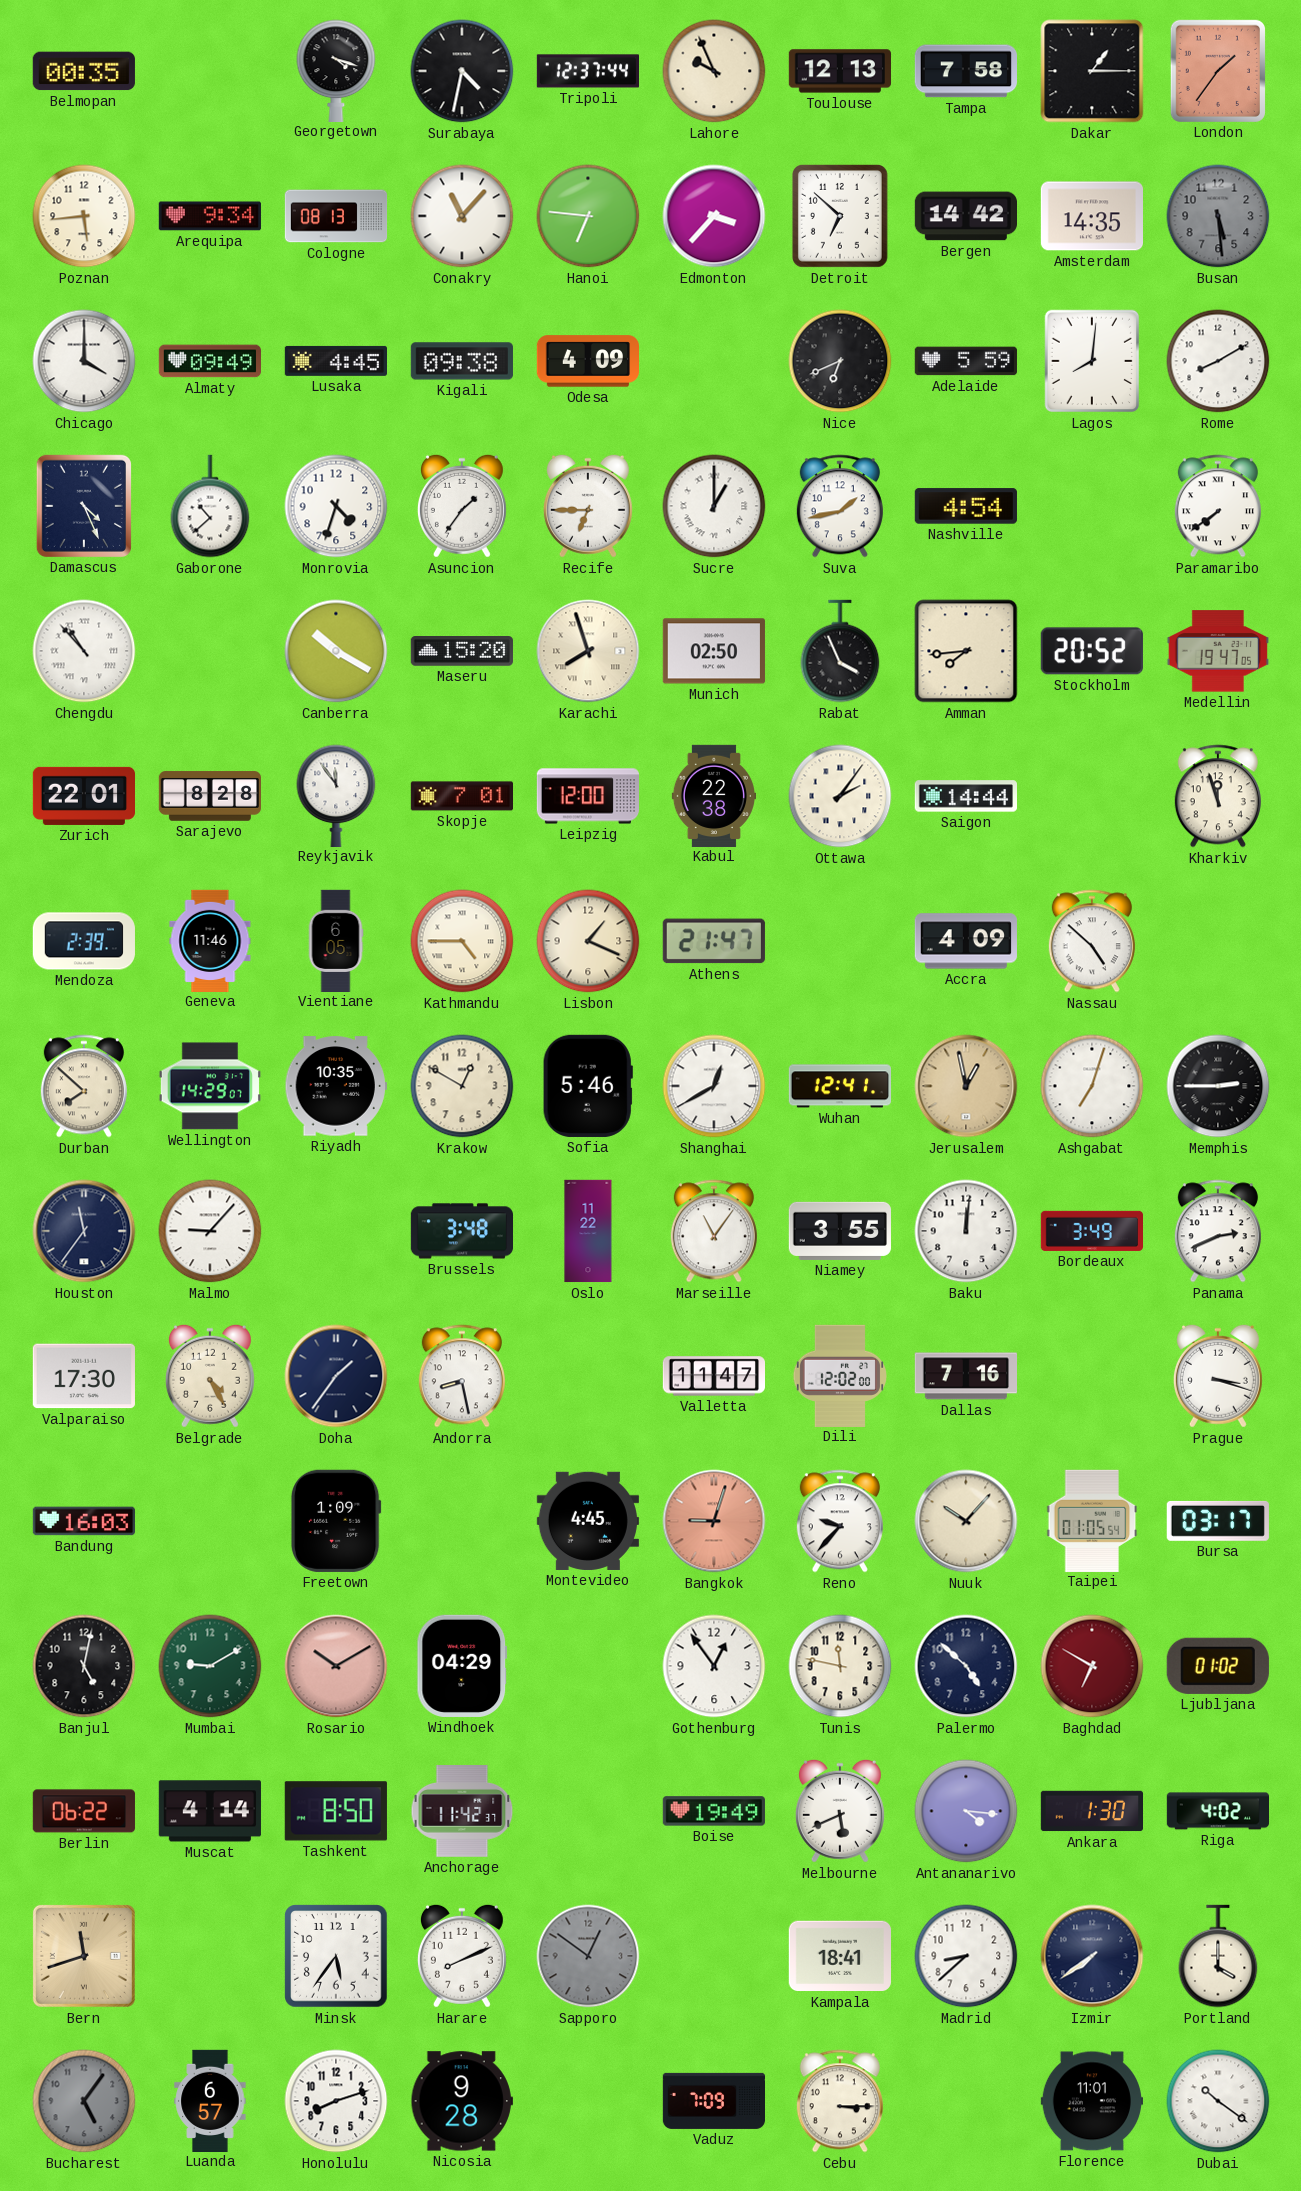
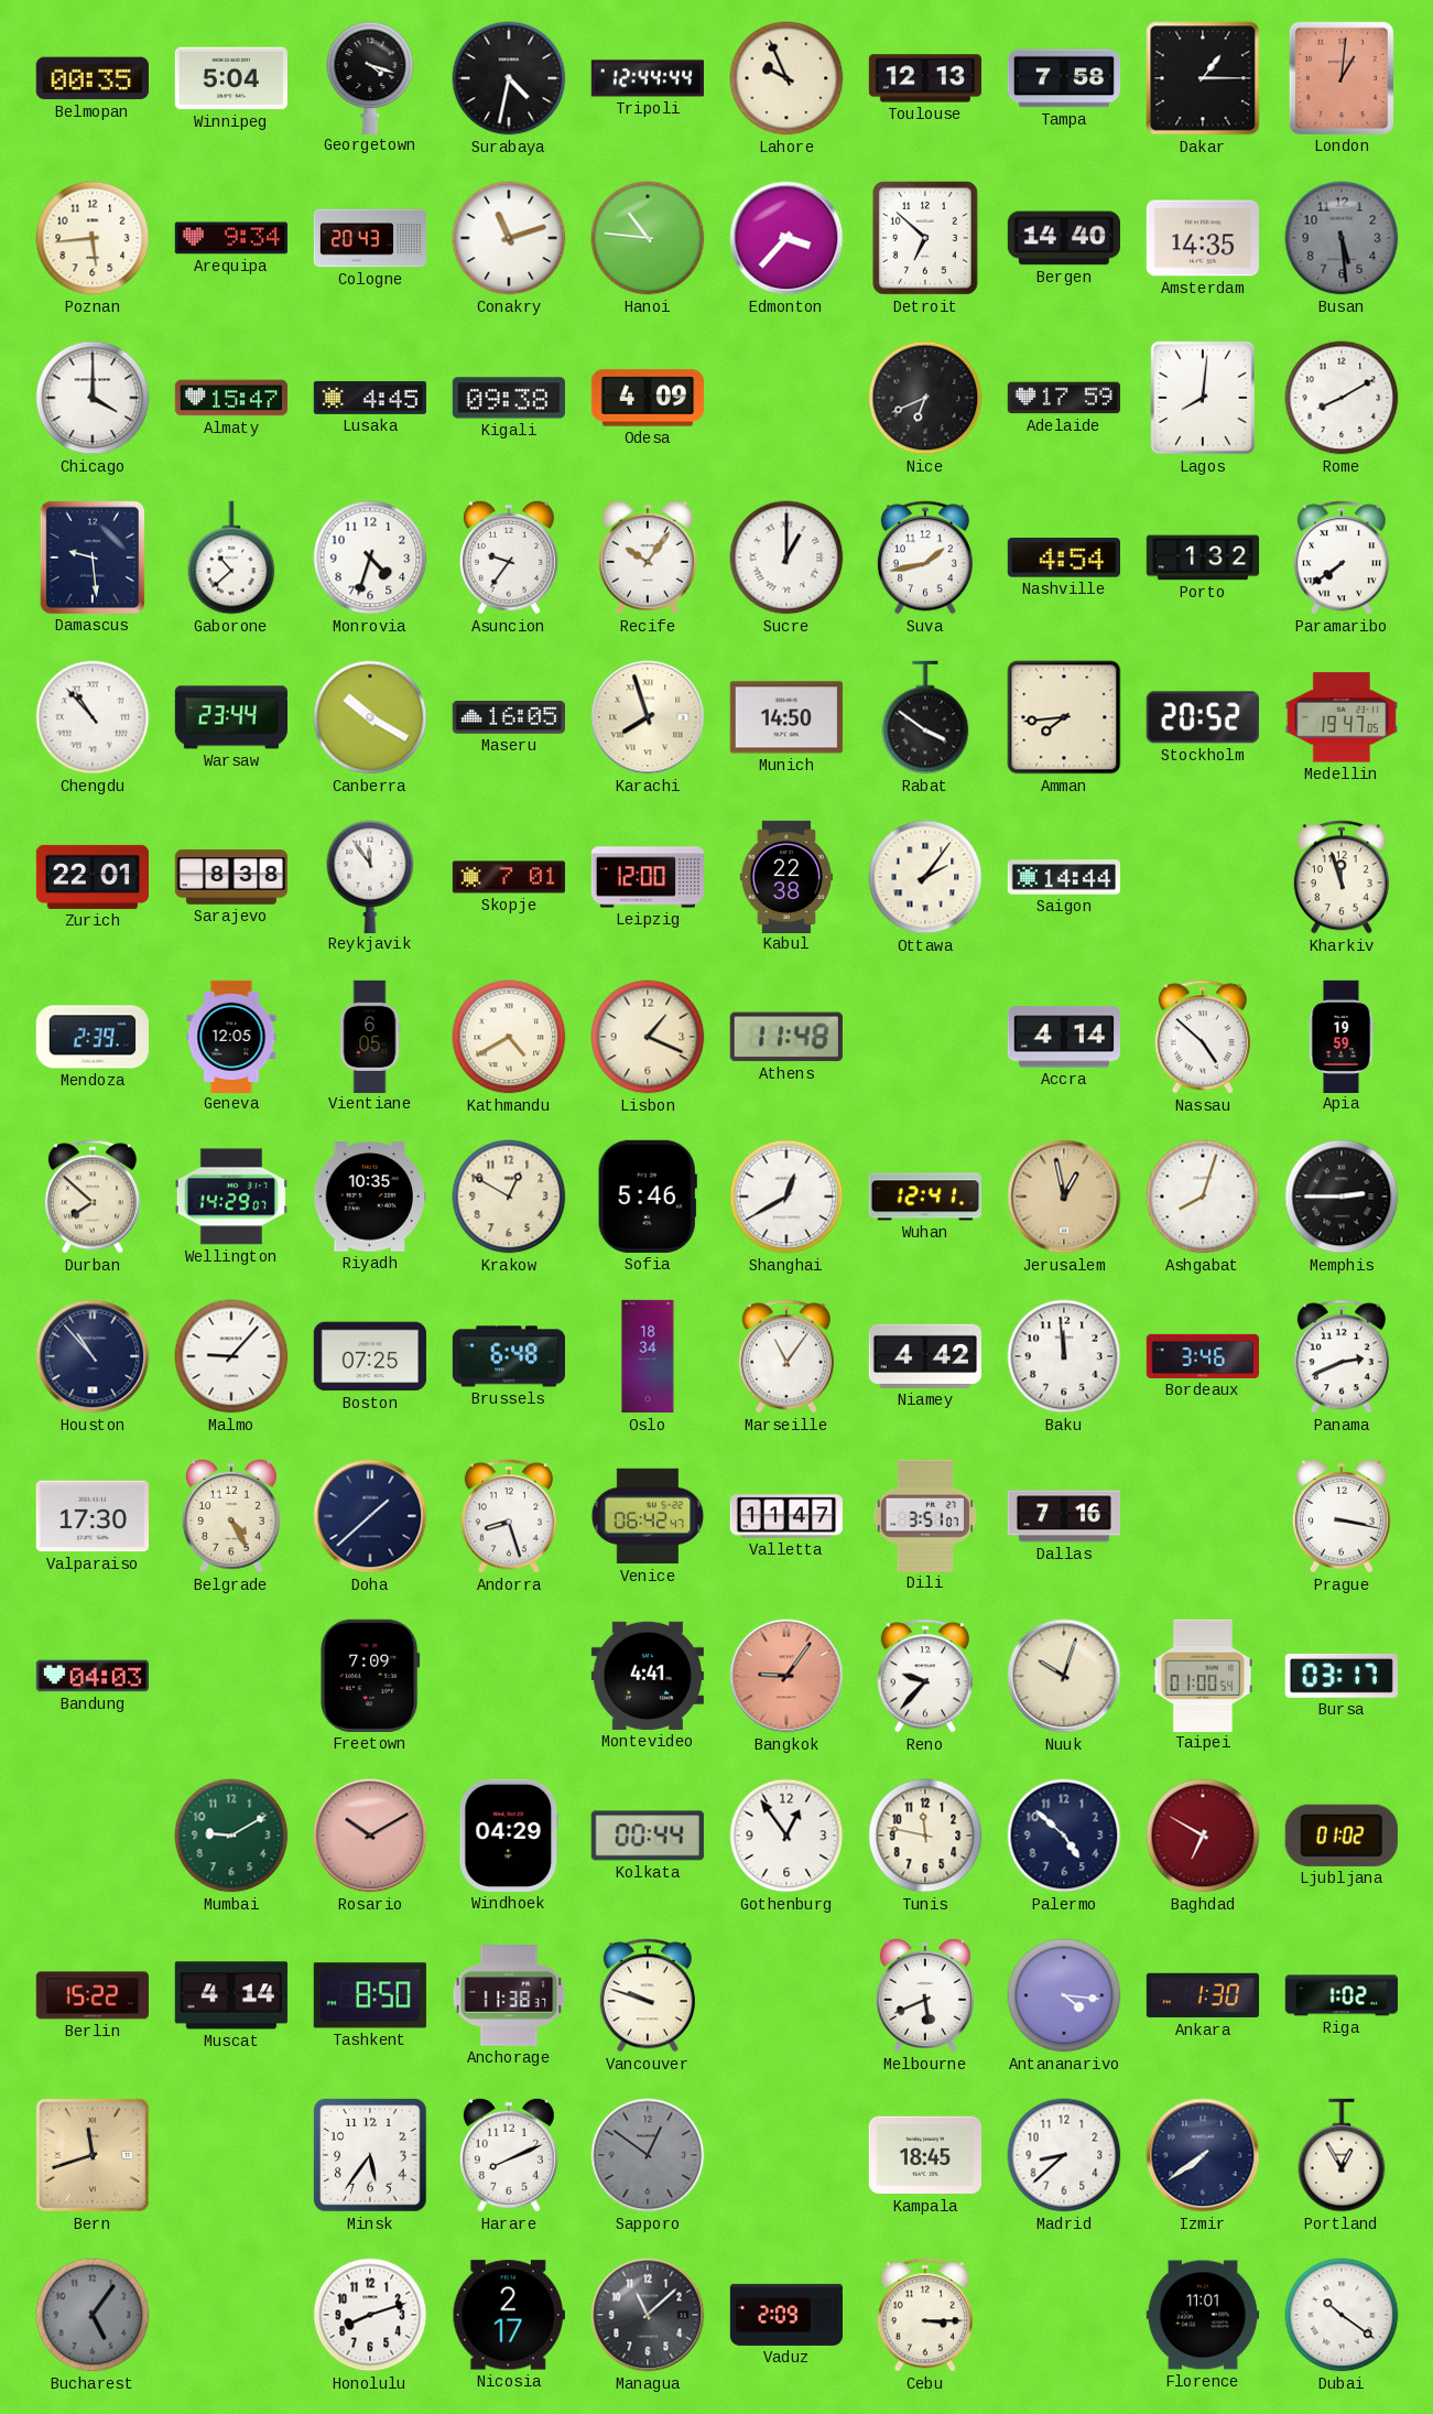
Winnipeg: none -> 5:04 (231, 78)
Tripoli: 12:37 -> 12:44 (647, 78)
London: 1:36 -> 1:01 (1342, 78)
Cologne: 08:13 -> 20:43 (370, 238)
Conakry: 11:07 -> 11:12 (509, 238)
Hanoi: 6:46 -> 10:46 (648, 238)
Bergen: 14:42 -> 14:40 (1063, 238)
Almaty: 09:49 -> 15:47 (230, 398)
Adelaide: 5:59 -> 17:59 (1063, 398)
Damascus: 4:26 -> 9:29 (93, 558)
Asuncion: 1:36 -> 9:36 (509, 558)
Recife: 6:45 -> 10:06 (648, 558)
Porto: none -> 1:32 (1203, 558)
Warsaw: none -> 23:44 (231, 717)
Maseru: 15:20 -> 16:05 (509, 717)
Munich: 02:50 -> 14:50 (786, 717)
Rabat: 3:56 -> 3:51 (925, 717)
Sarajevo: 8:28 -> 8:38 (230, 877)
Geneva: 11:46 -> 12:05 (231, 1036)
Kathmandu: 4:45 -> 4:40 (509, 1037)
Athens: 21:47 -> 11:48 (786, 1037)
Accra: 4:09 -> 4:14 (1064, 1037)
Apia: none -> 19:59 (1342, 1036)
Ashgabat: 7:03 -> 8:03 (1203, 1197)
Houston: 11:36 -> 10:53 (93, 1356)
Boston: none -> 07:25 (370, 1356)
Brussels: 3:48 -> 6:48 (508, 1356)
Oslo: 11:22 -> 18:34 (648, 1356)
Niamey: 3:55 -> 4:42 (924, 1356)
Baku: 12:01 -> 11:59 (1064, 1356)
Bordeaux: 3:49 -> 3:46 (1202, 1356)
Doha: 1:36 -> 1:38 (370, 1516)
Andorra: 8:28 -> 8:27 (509, 1516)
Venice: none -> 06:42 (648, 1516)
Dili: 12:02 -> 3:51 (925, 1515)
Prague: 3:18 -> 3:17 (1342, 1516)
Bandung: 16:03 -> 04:03 (91, 1676)
Freetown: 1:09 -> 7:09 (370, 1676)
Montevideo: 4:45 -> 4:41 (648, 1676)
Bangkok: 9:03 -> 9:06 (786, 1676)
Nuuk: 10:07 -> 10:03 (1064, 1676)
Taipei: 01:05 -> 01:00 (1203, 1675)
Banjul: 5:02 -> none (84, 1666)
Kolkata: none -> 00:44 (648, 1836)
Berlin: 06:22 -> 15:22 (93, 1995)
Anchorage: 11:42 -> 11:38 (509, 1995)
Vancouver: none -> 9:48 (648, 1995)
Boise: 19:49 -> none (714, 1811)
Riga: 4:02 -> 1:02 (1340, 1995)
Kampala: 18:41 -> 18:45 (925, 2155)
Portland: 4:00 -> 12:55 (1342, 2155)
Luanda: 6:57 -> none (210, 2100)
Nicosia: 9:28 -> 2:17 (509, 2315)
Managua: none -> 11:08 (648, 2315)
Vaduz: 7:09 -> 2:09 (785, 2315)
